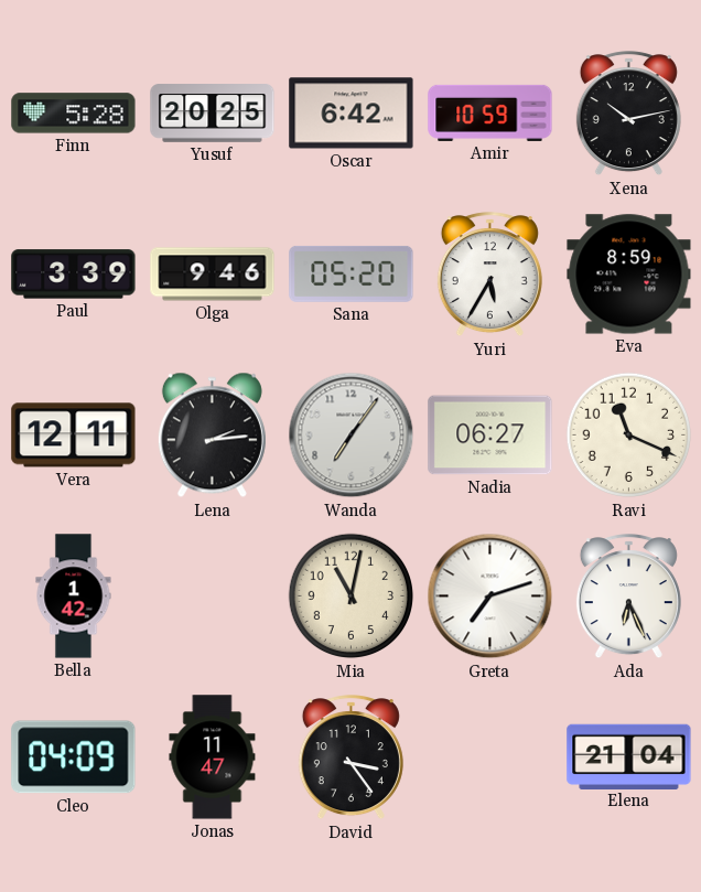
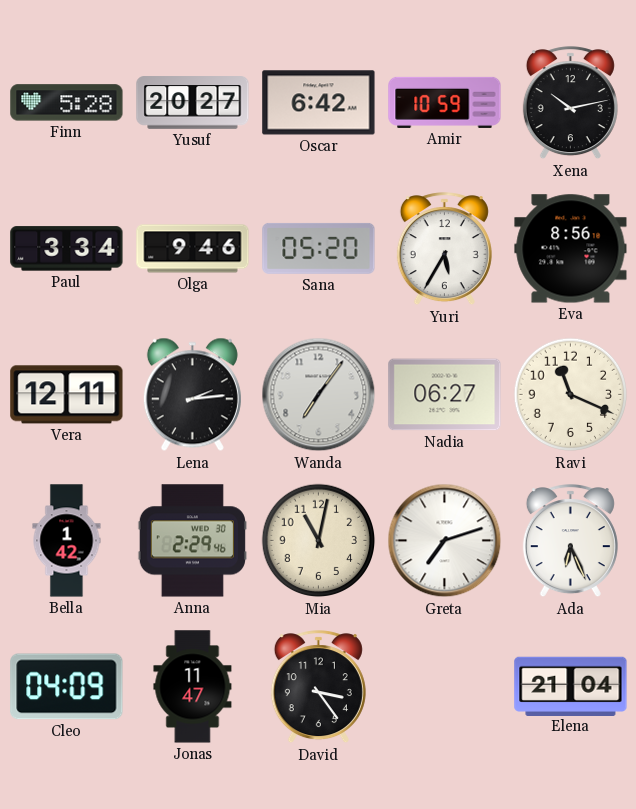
Yusuf: 20:25 -> 20:27 (193, 103)
Paul: 3:39 -> 3:34 (67, 249)
Eva: 8:59 -> 8:56 (571, 249)
Anna: none -> 2:29 (192, 541)
